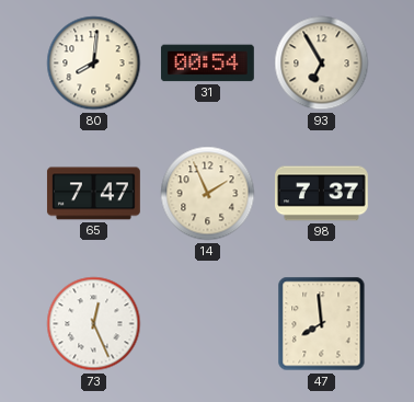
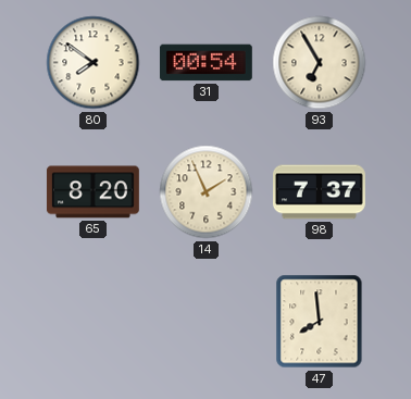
80: 8:01 -> 7:51 (94, 63)
65: 7:47 -> 8:20 (92, 192)
73: 12:26 -> none (94, 324)
